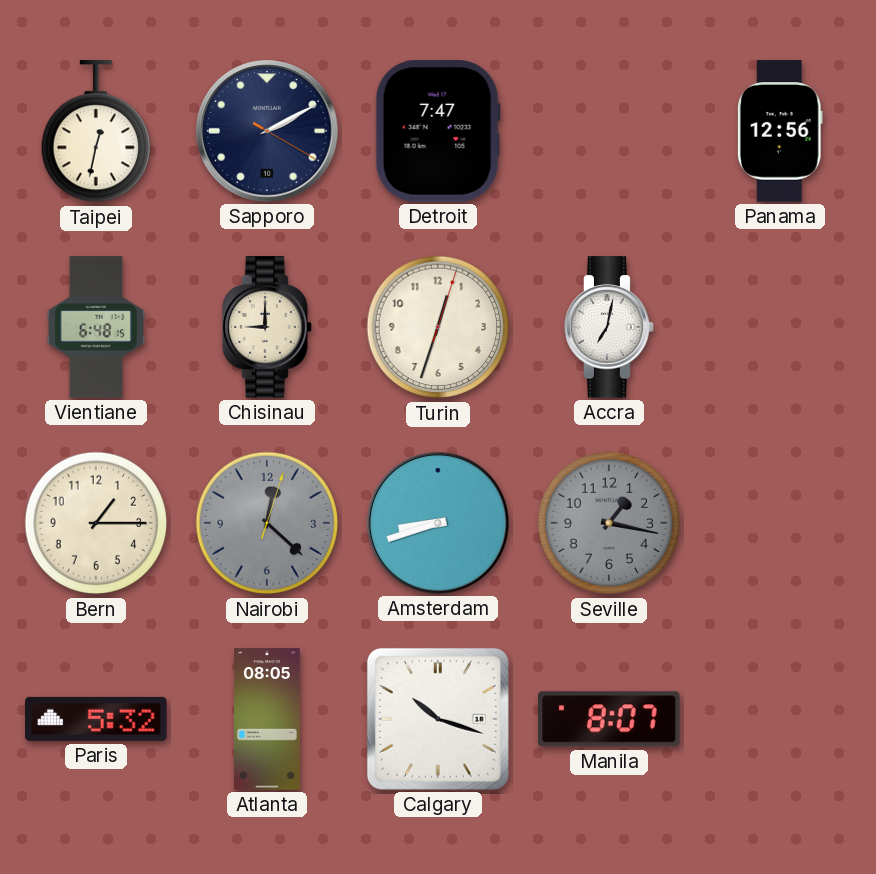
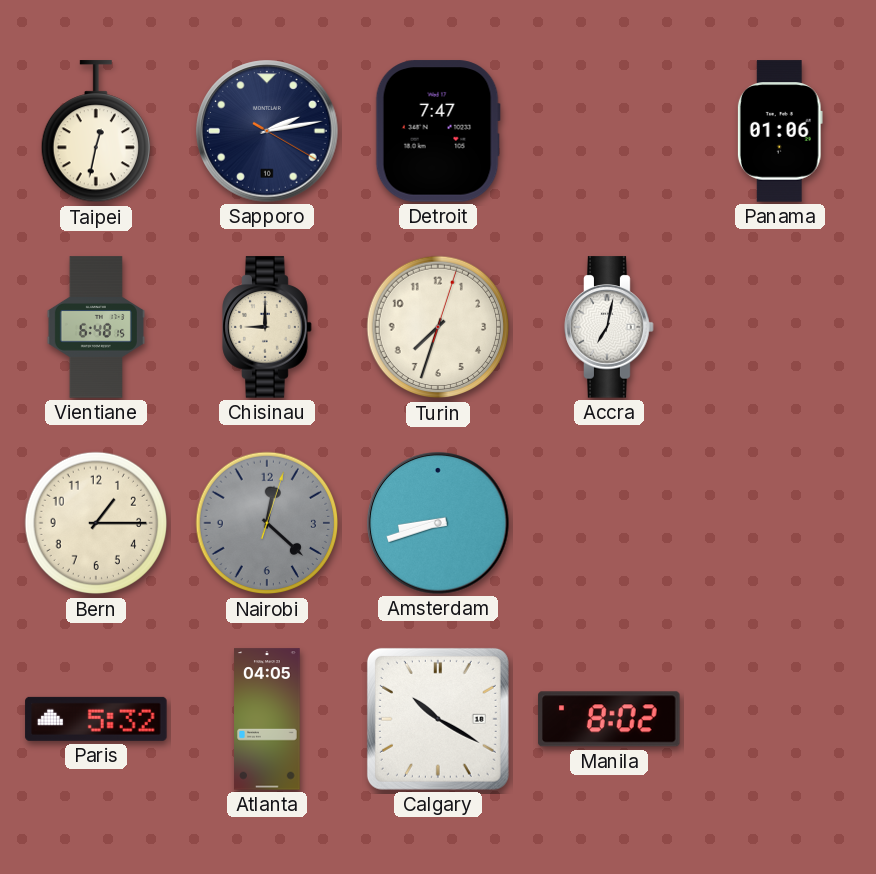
Sapporo: 2:10 -> 2:13 (267, 131)
Panama: 12:56 -> 01:06 (780, 131)
Turin: 12:33 -> 7:33 (438, 327)
Seville: 1:17 -> none (609, 523)
Atlanta: 08:05 -> 04:05 (267, 719)
Calgary: 10:18 -> 10:20 (438, 719)
Manila: 8:07 -> 8:02 (609, 719)
